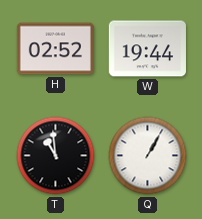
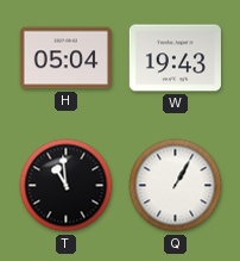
H: 02:52 -> 05:04 (65, 58)
W: 19:44 -> 19:43 (175, 58)
